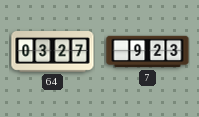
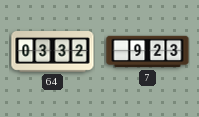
64: 03:27 -> 03:32 (53, 52)
